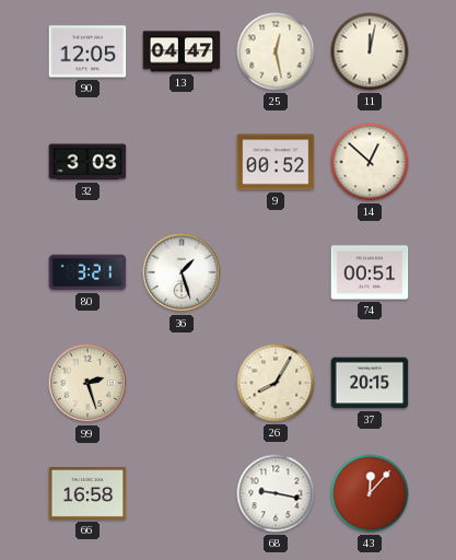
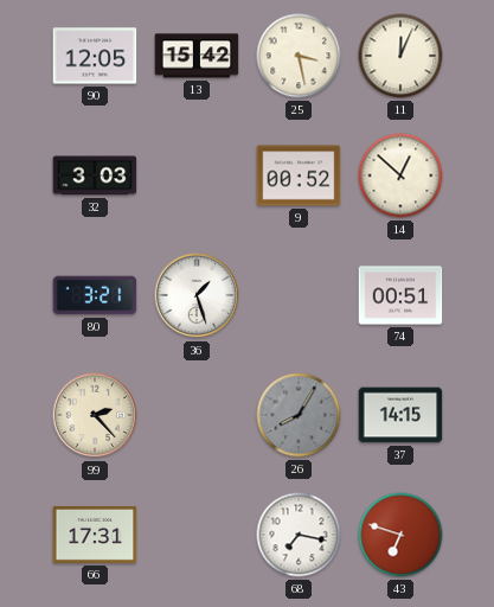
13: 04:47 -> 15:42 (197, 56)
25: 12:28 -> 3:28 (299, 56)
11: 12:02 -> 12:04 (400, 56)
99: 2:27 -> 2:23 (95, 415)
26 dial: cream -> grey (299, 415)
37: 20:15 -> 14:15 (400, 415)
66: 16:58 -> 17:31 (95, 535)
68: 9:17 -> 7:17 (299, 535)
43: 12:07 -> 6:48 (400, 535)
